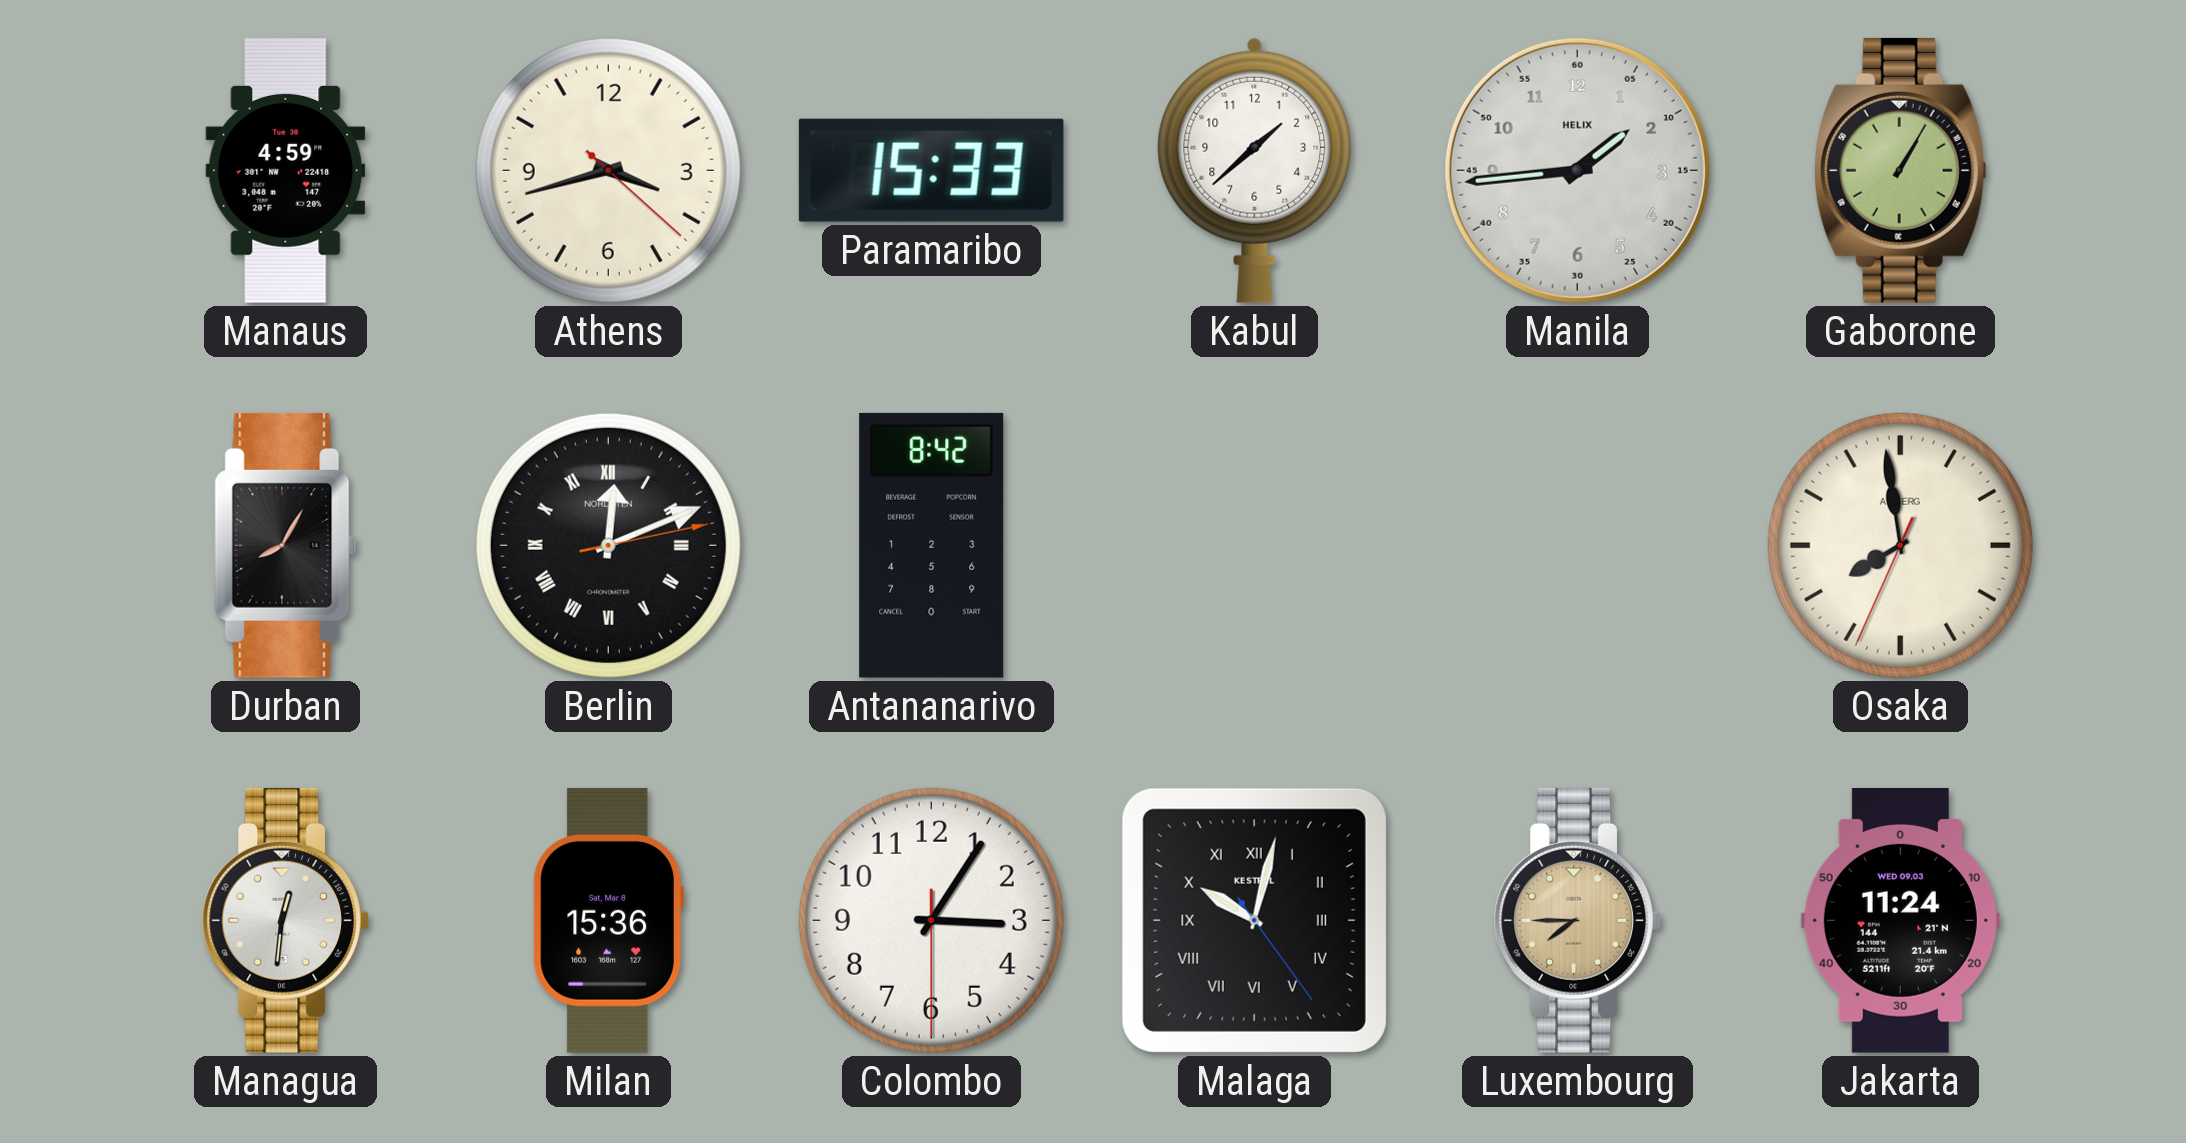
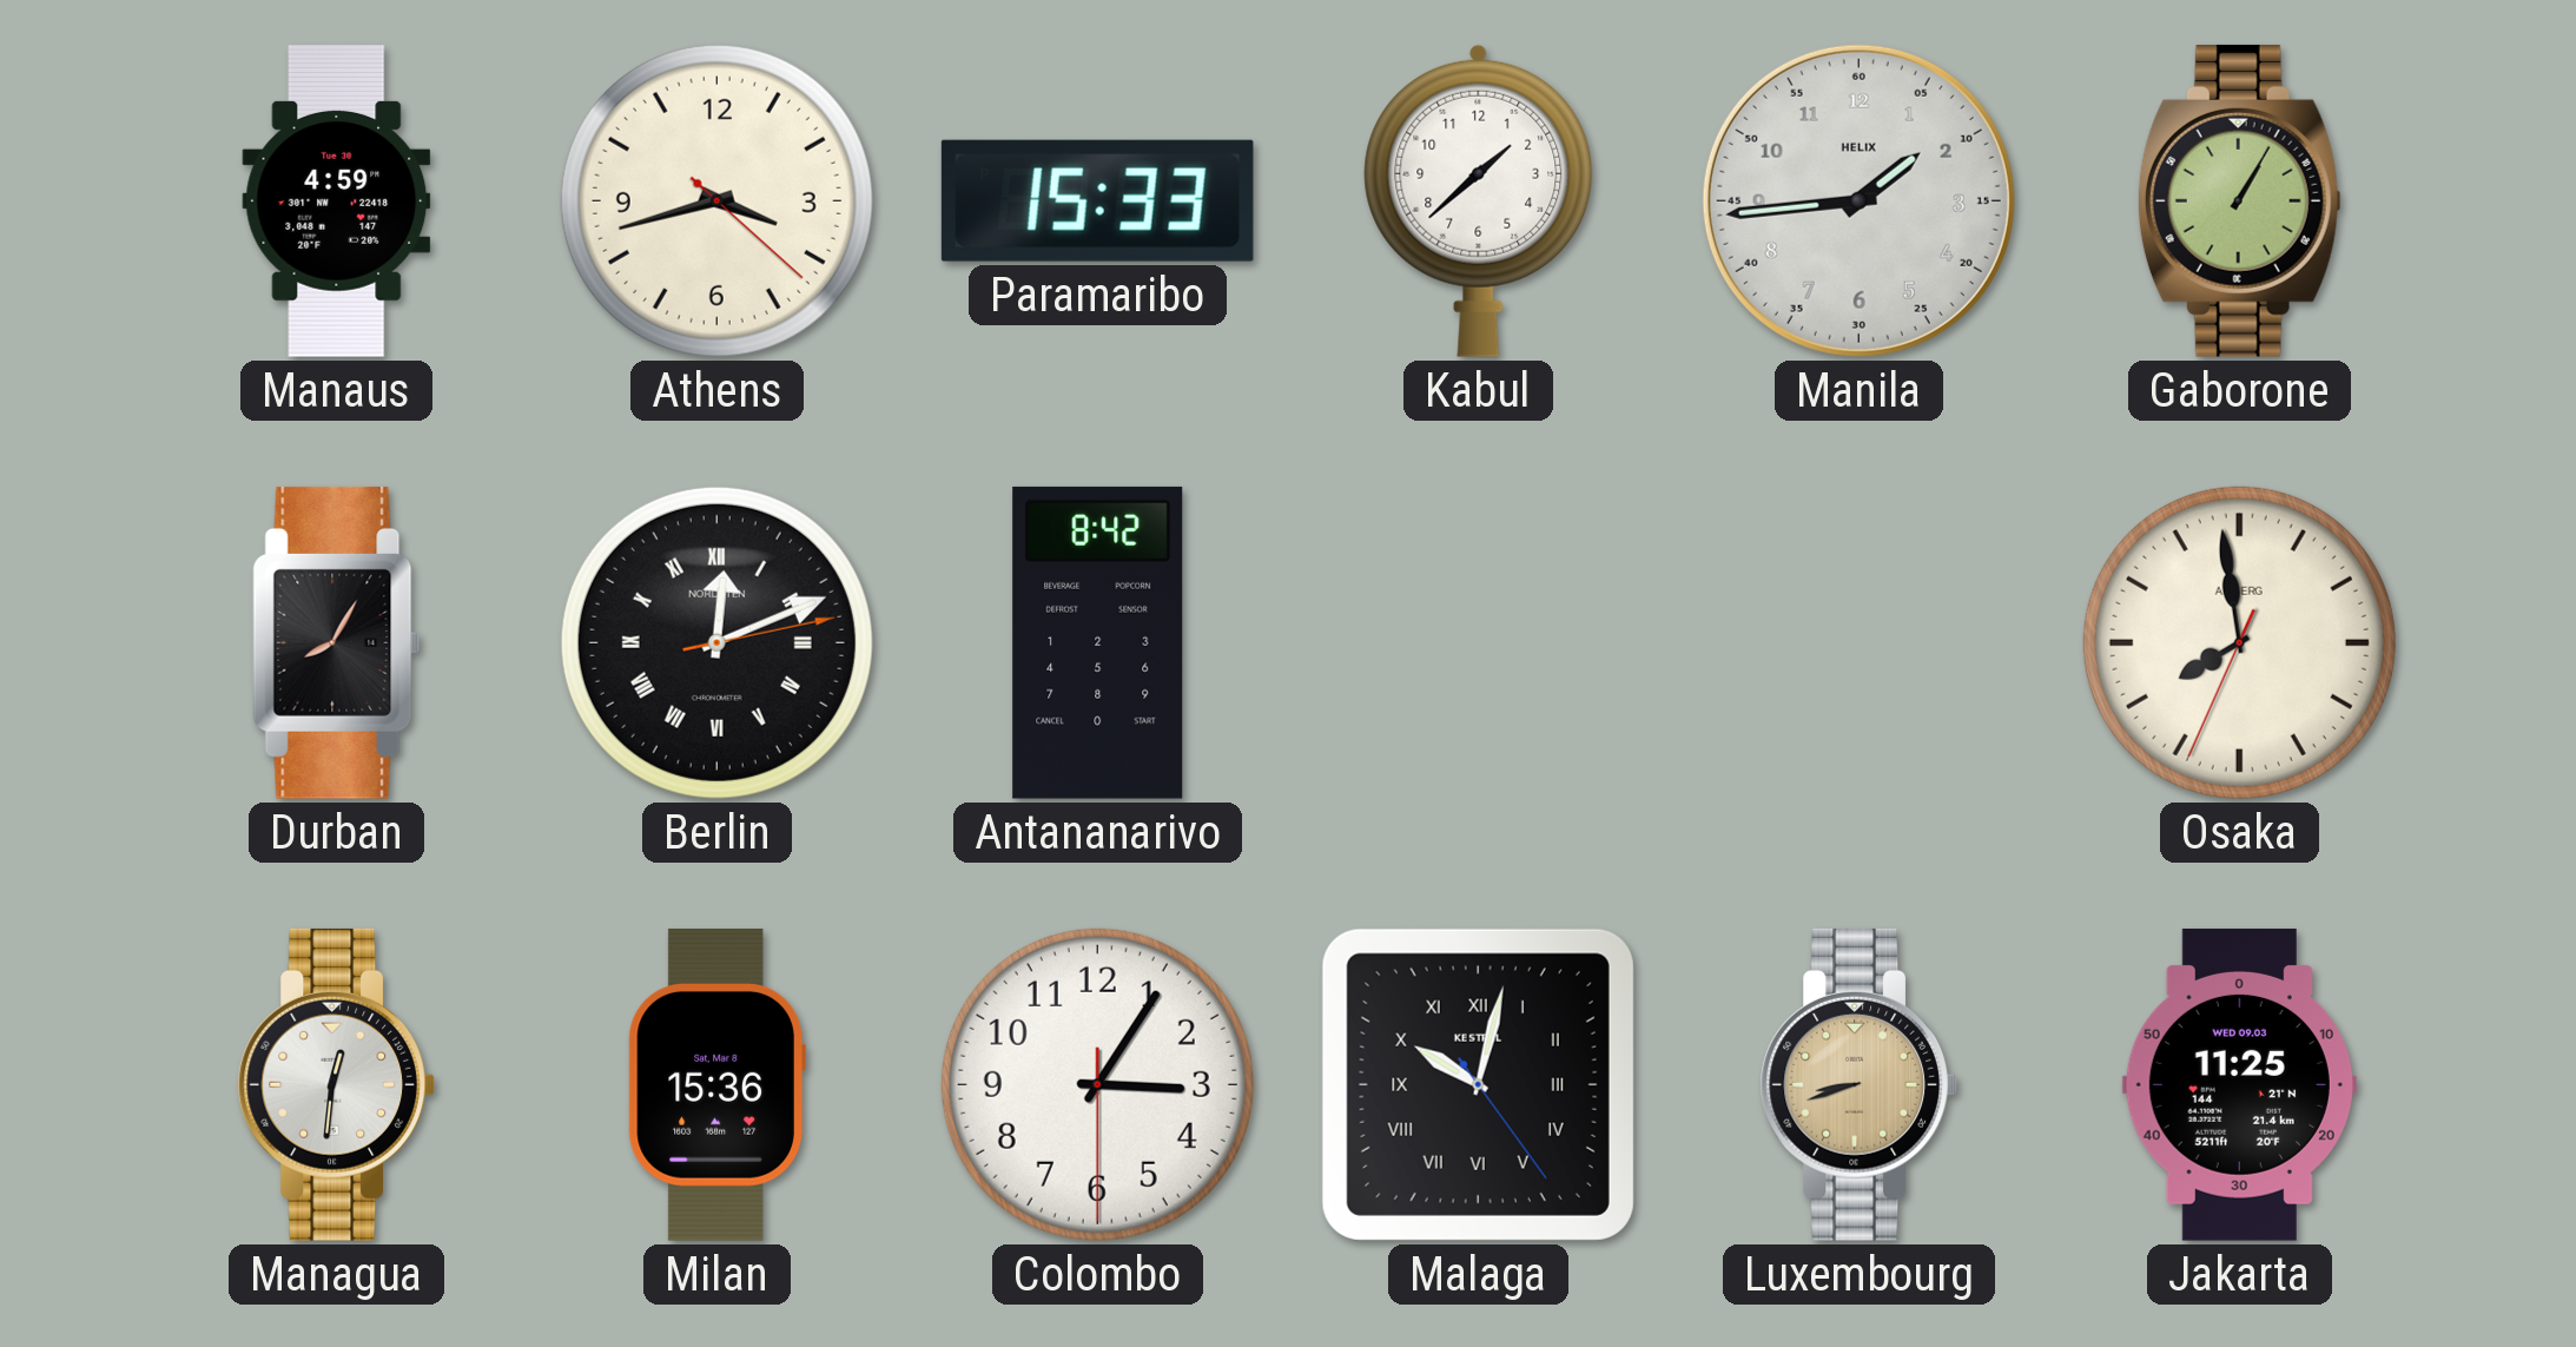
Luxembourg: 7:45 -> 8:42 (1858, 1084)
Jakarta: 11:24 -> 11:25 (2239, 1084)
